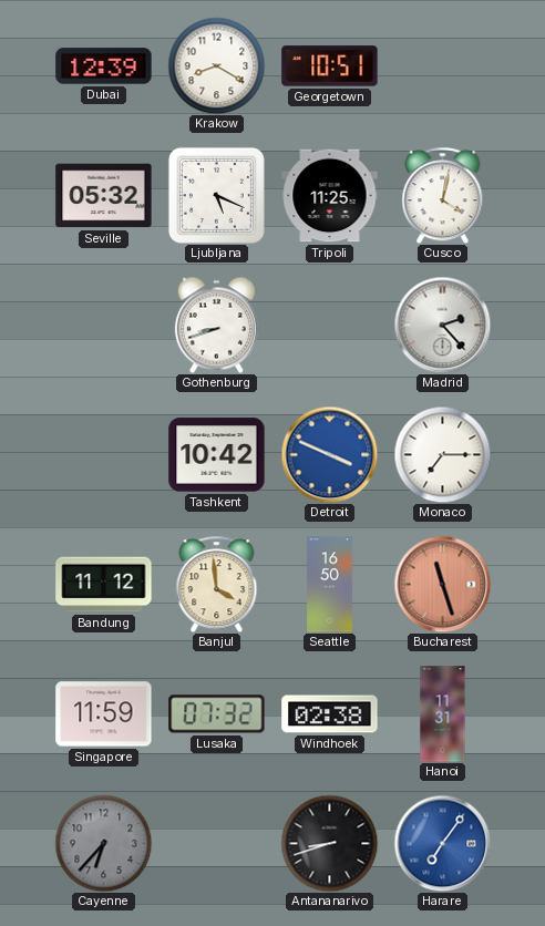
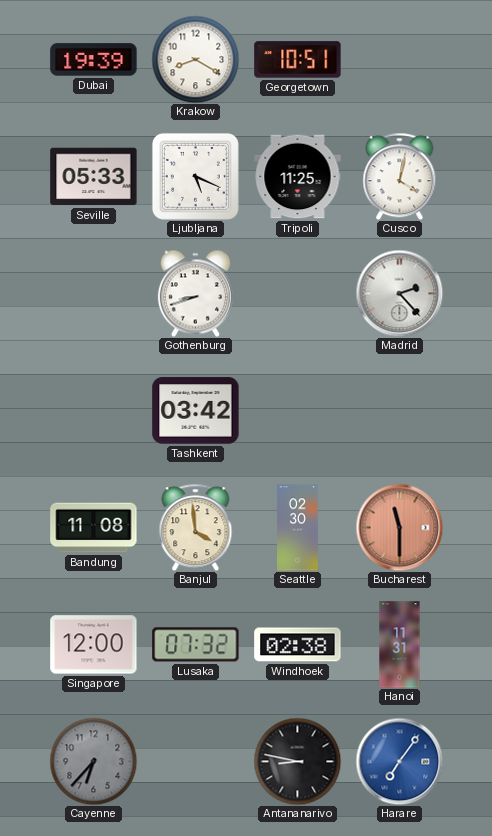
Dubai: 12:39 -> 19:39 (94, 60)
Seville: 05:32 -> 05:33 (94, 177)
Tashkent: 10:42 -> 03:42 (196, 411)
Detroit: 3:49 -> none (329, 454)
Monaco: 7:15 -> none (442, 454)
Bandung: 11:12 -> 11:08 (94, 528)
Seattle: 16:50 -> 02:30 (298, 528)
Bucharest: 11:27 -> 11:30 (399, 527)
Singapore: 11:59 -> 12:00 (94, 645)
Antananarivo: 8:42 -> 8:47 (297, 761)
